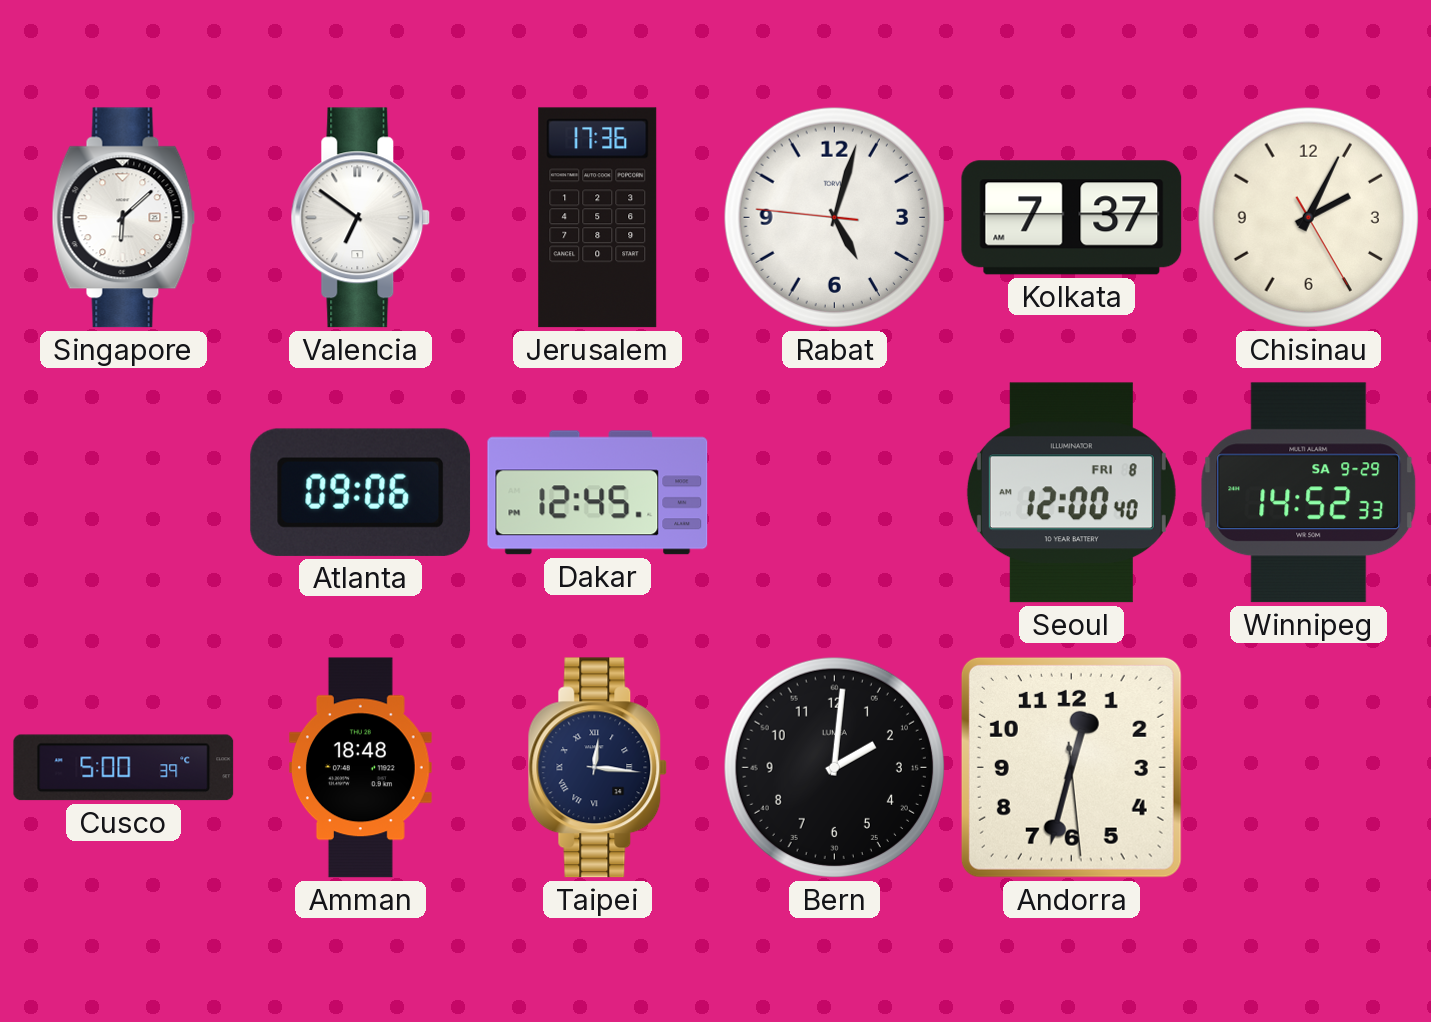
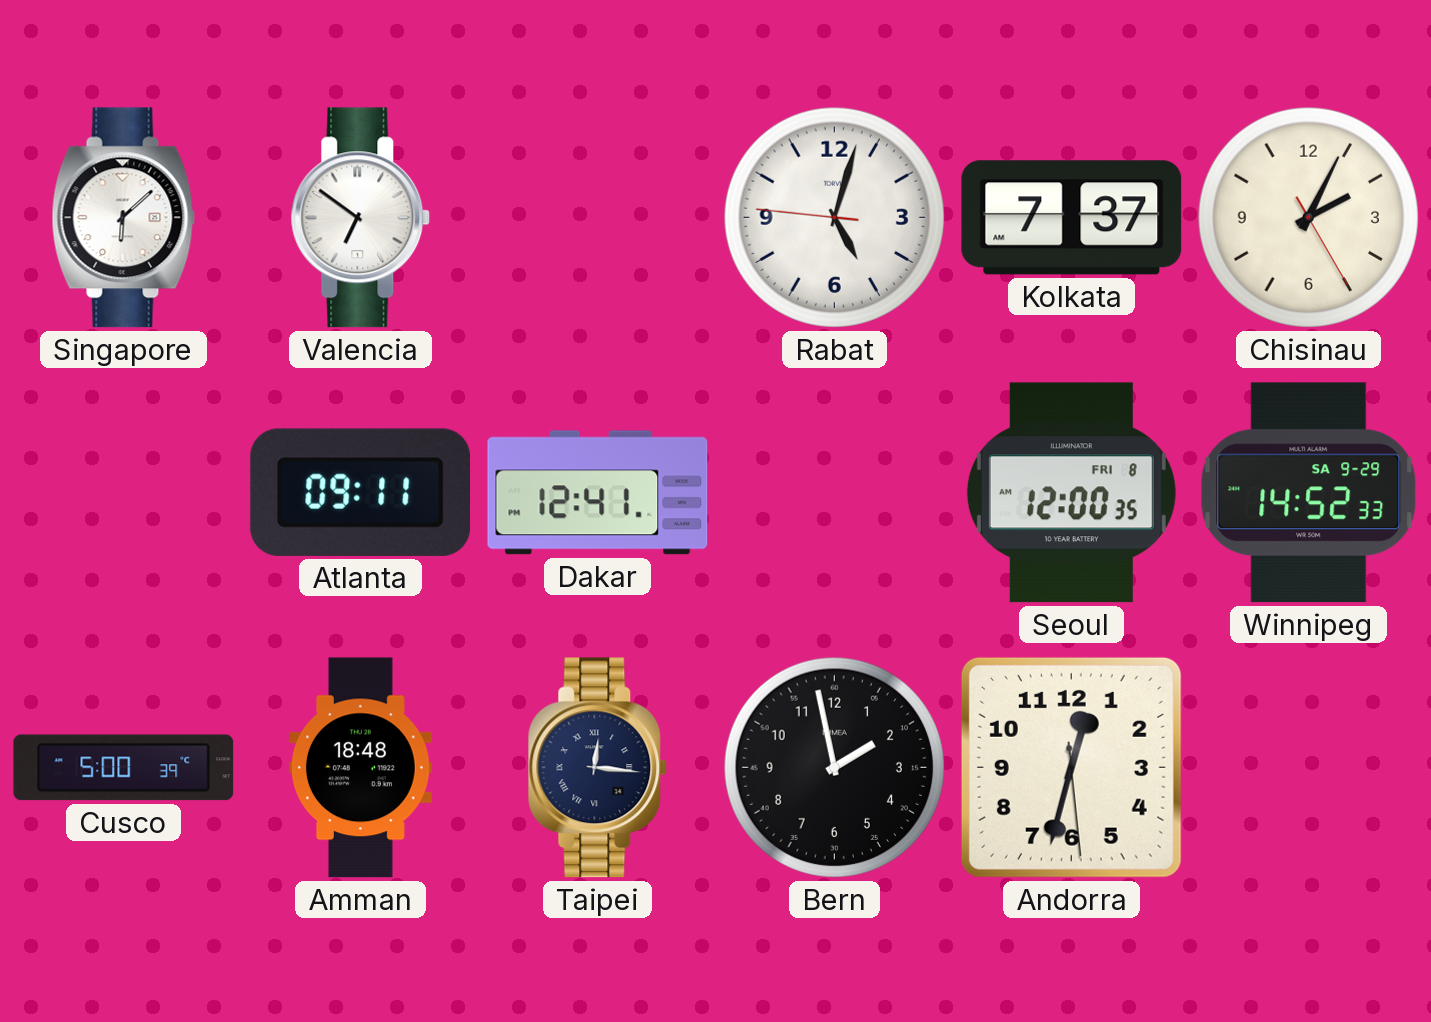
Jerusalem: 17:36 -> none (598, 218)
Atlanta: 09:06 -> 09:11 (361, 492)
Dakar: 12:45 -> 12:41 (598, 493)
Seoul: 12:00:40 -> 12:00:35 (1071, 493)
Bern: 2:01 -> 1:58 (834, 767)
